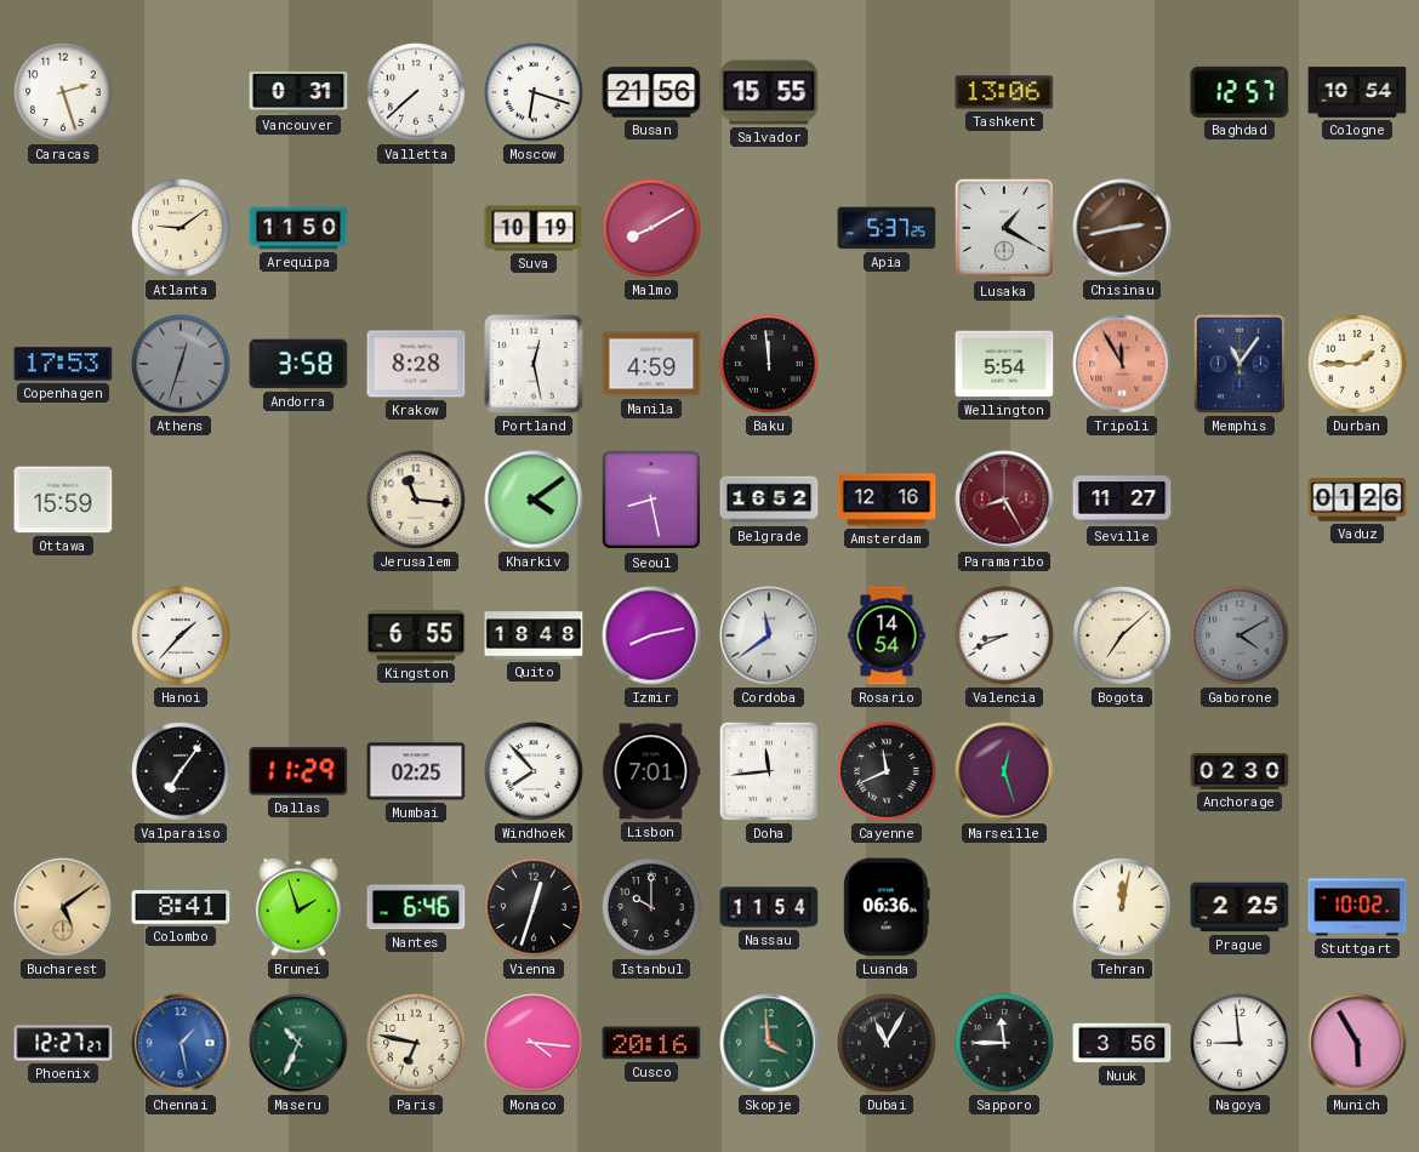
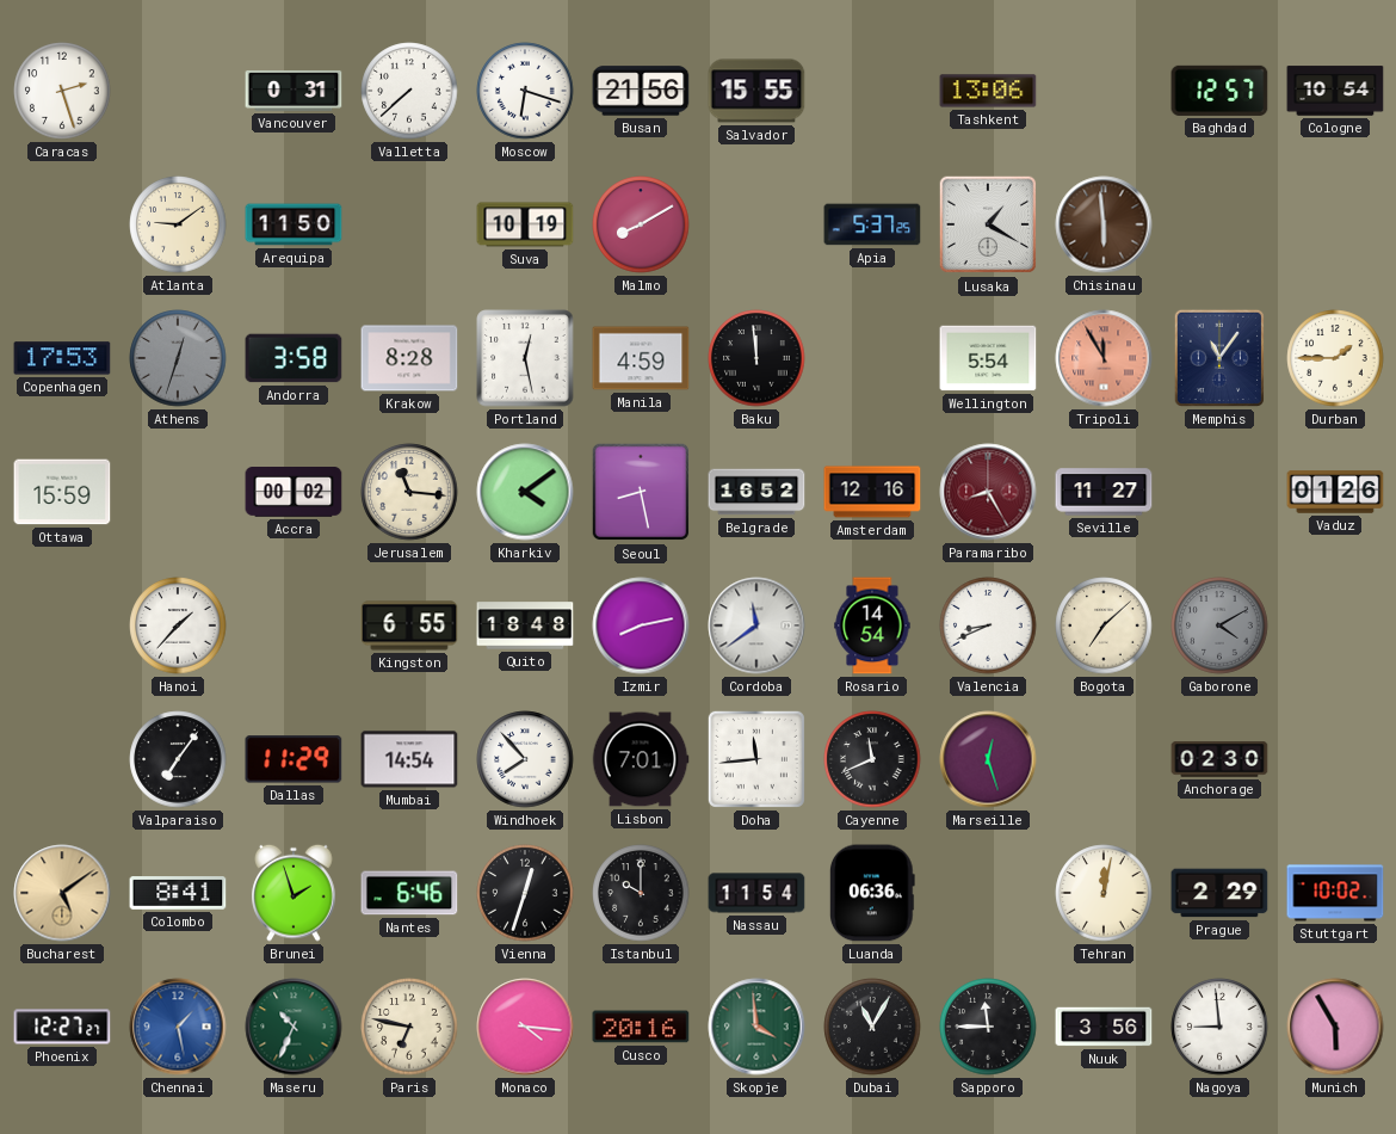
Chisinau: 2:43 -> 5:59 (1104, 224)
Accra: none -> 00:02 (294, 492)
Mumbai: 02:25 -> 14:54 (409, 759)
Prague: 2:25 -> 2:29 (1219, 893)
